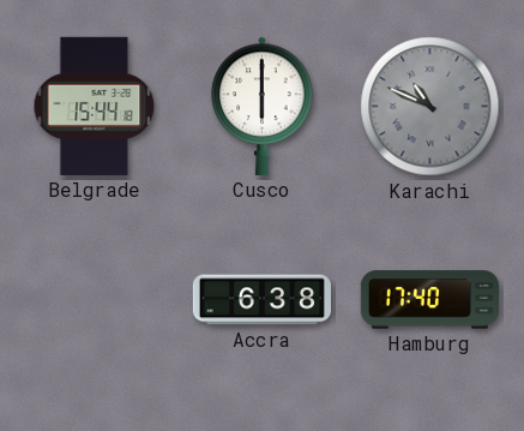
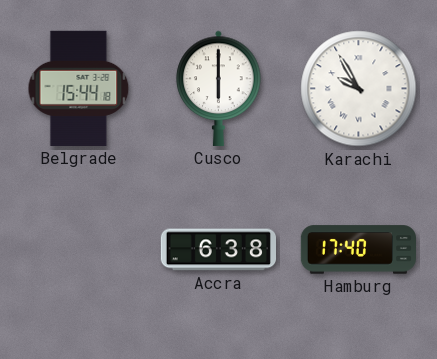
Karachi: 10:49 -> 9:55 (359, 89)
Karachi dial: grey -> white (359, 89)
